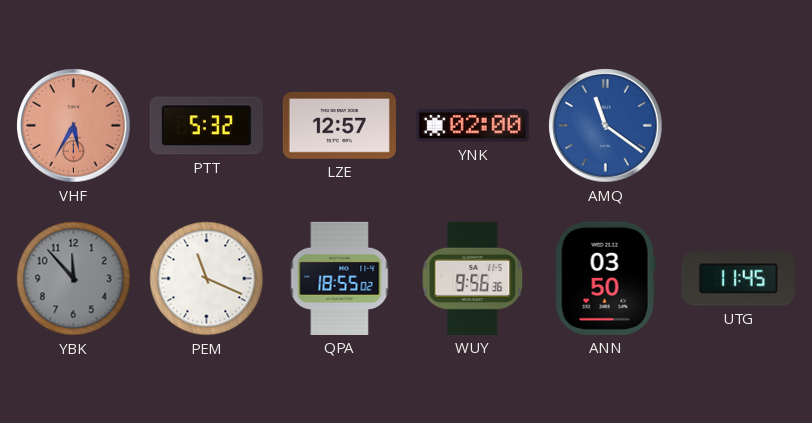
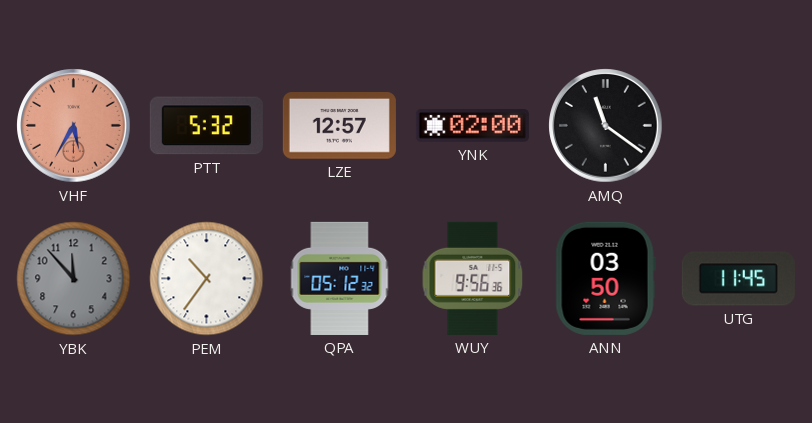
AMQ dial: blue -> black (606, 126)
PEM: 11:19 -> 10:36 (207, 279)
QPA: 18:55 -> 05:12 (340, 278)
